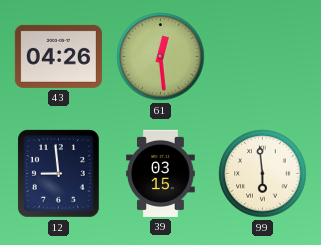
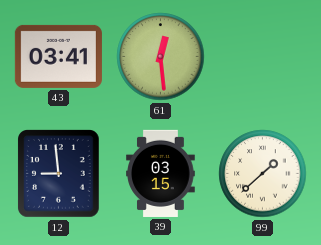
43: 04:26 -> 03:41 (58, 56)
99: 5:59 -> 1:38 (263, 174)
